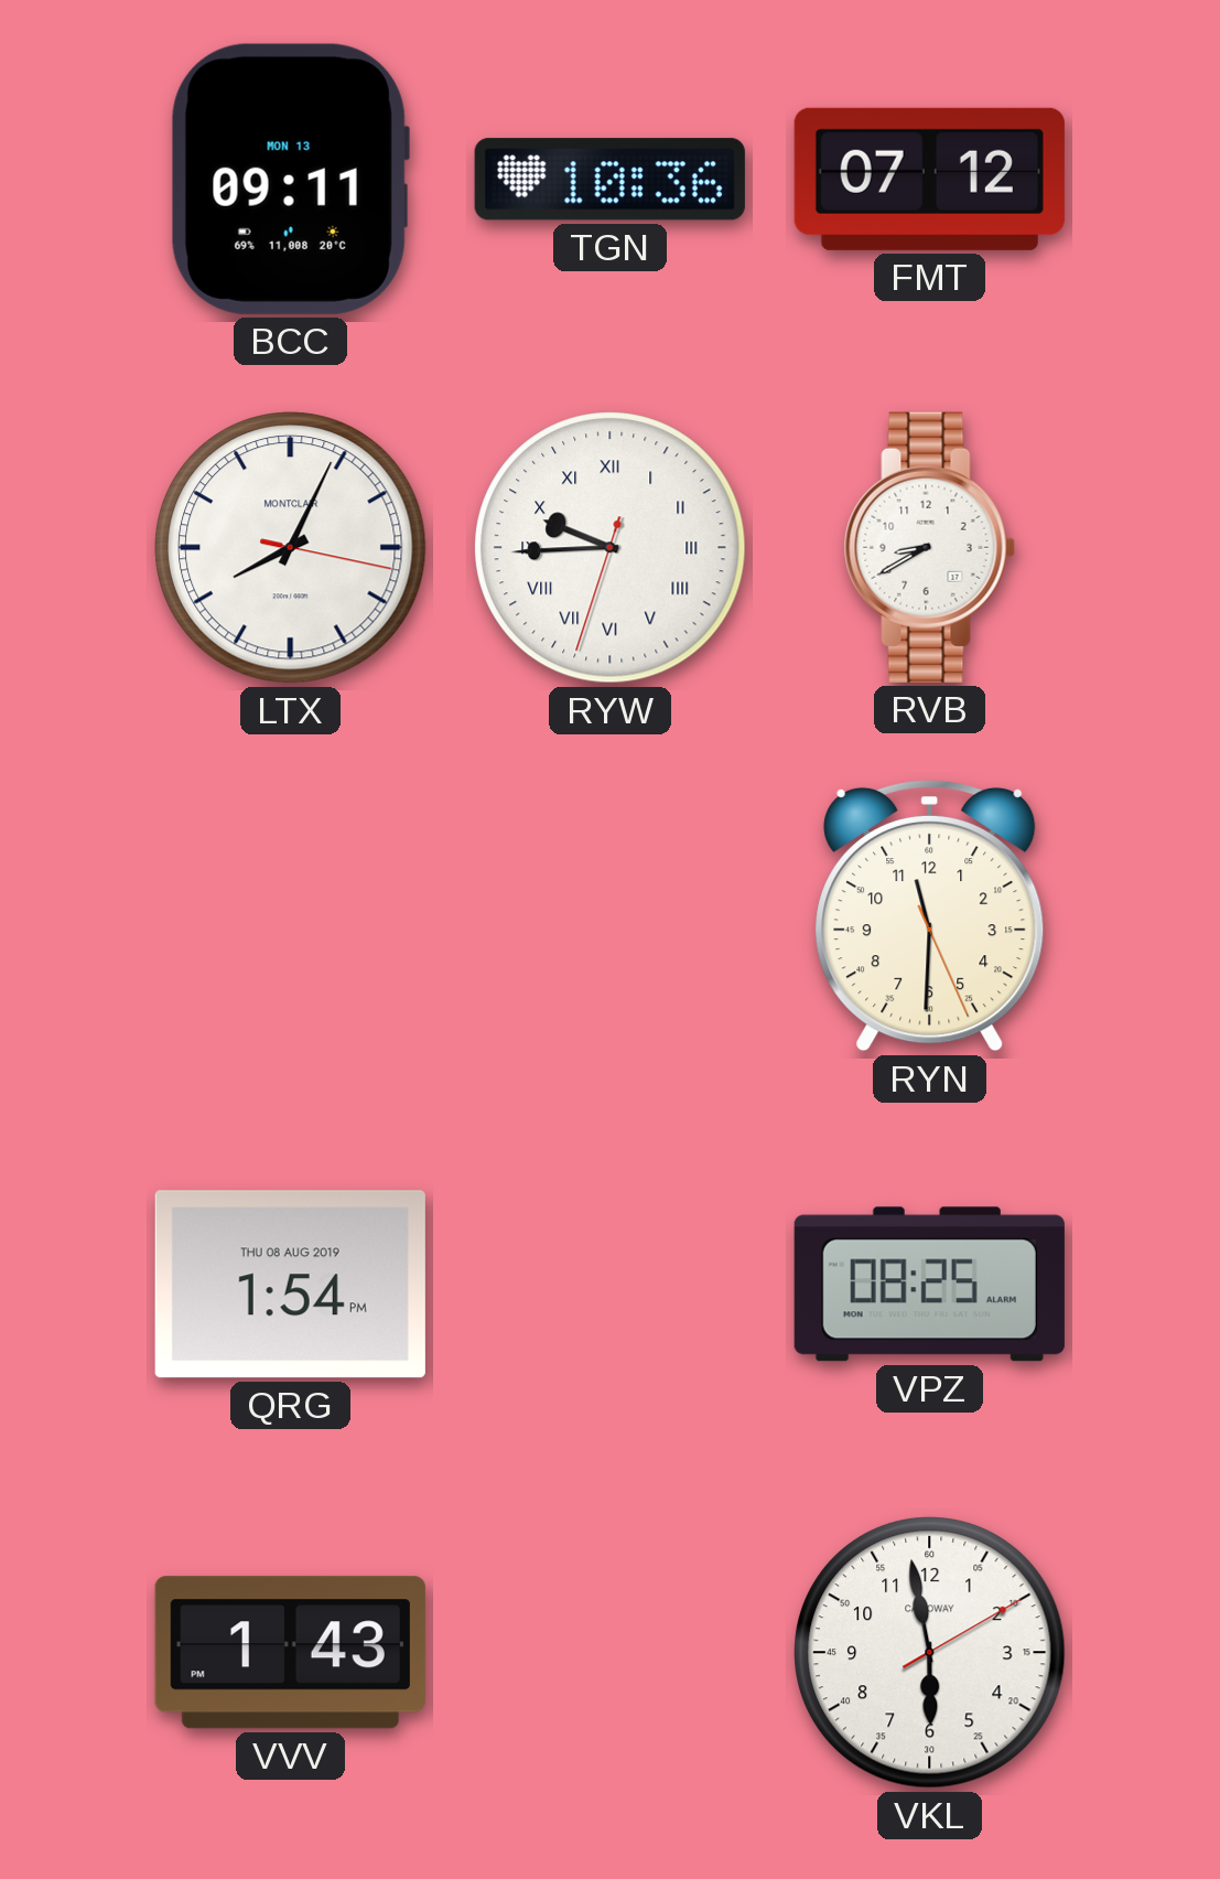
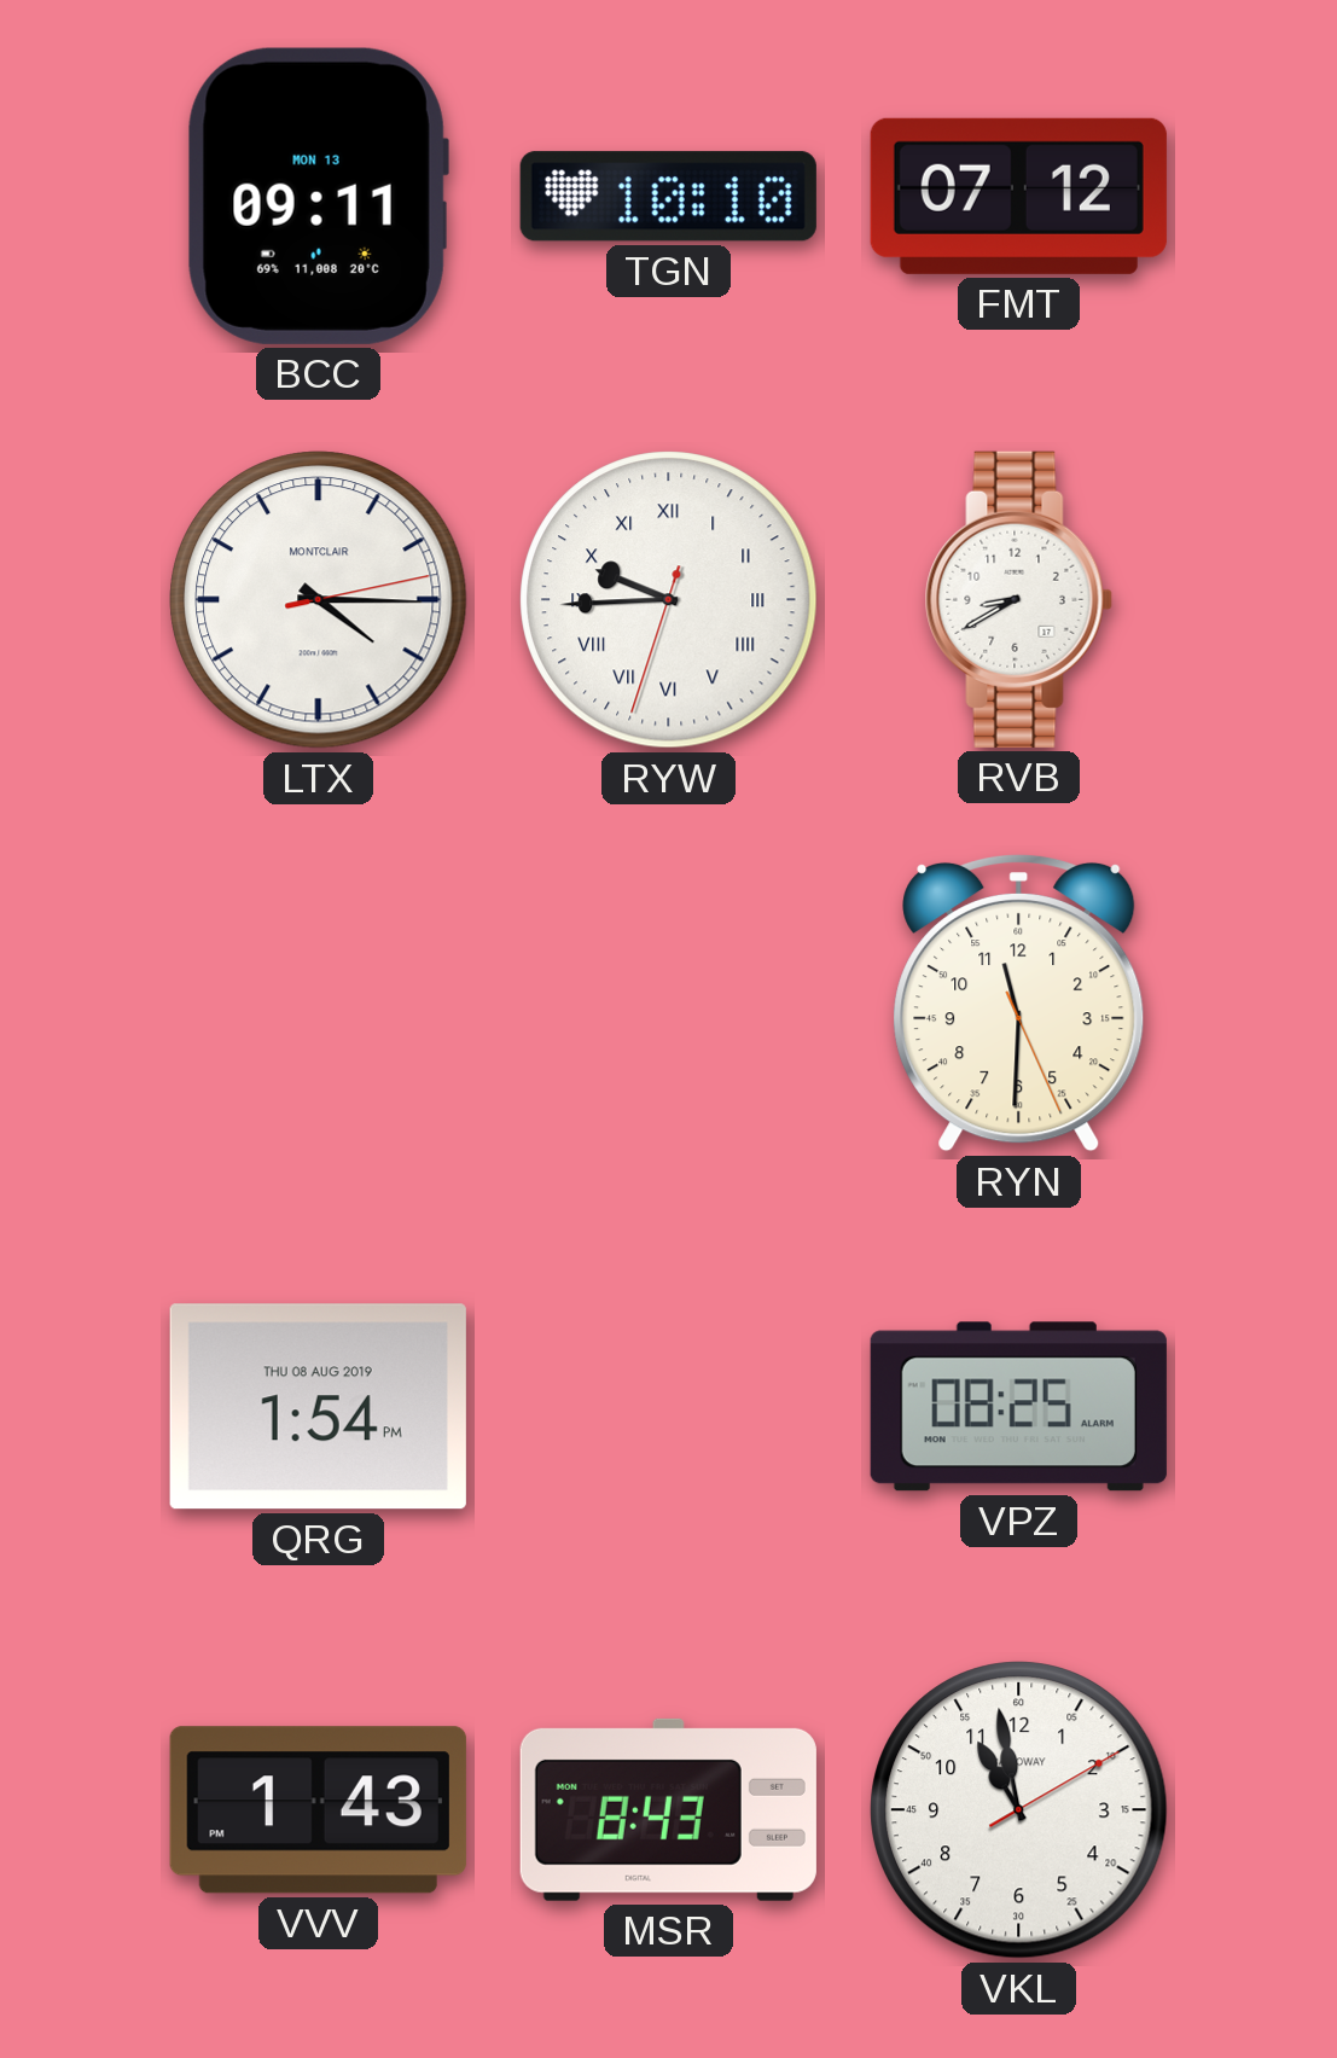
TGN: 10:36 -> 10:10 (668, 197)
LTX: 8:04 -> 4:15 (319, 600)
MSR: none -> 8:43 (668, 1809)
VKL: 5:58 -> 10:58 (1019, 1810)
